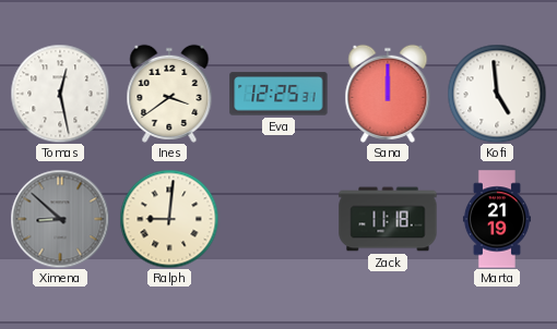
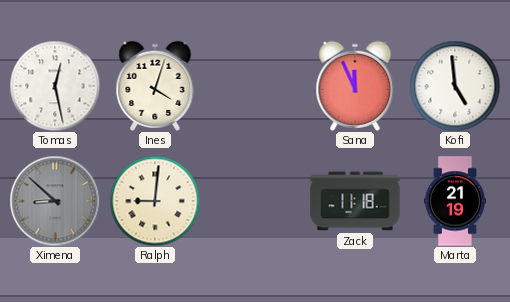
Ines: 3:39 -> 4:03 (155, 86)
Eva: 12:25 -> none (278, 94)
Sana: 12:00 -> 11:56 (355, 86)
